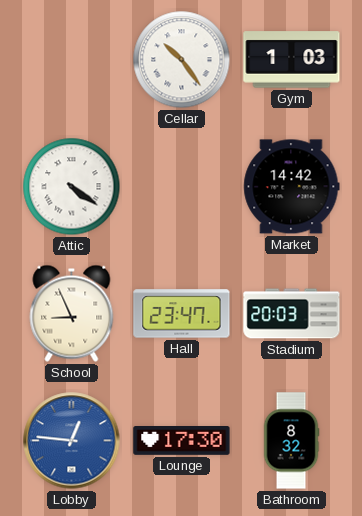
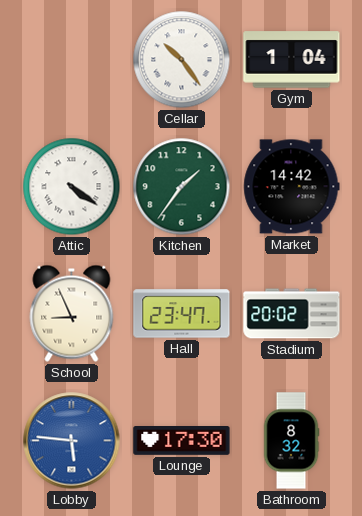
Gym: 1:03 -> 1:04 (292, 60)
Kitchen: none -> 1:36 (182, 187)
Stadium: 20:03 -> 20:02 (292, 314)
Lobby: 12:46 -> 5:46 (72, 441)
